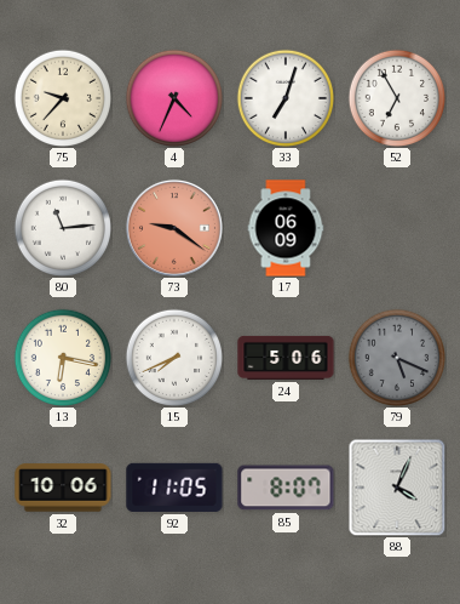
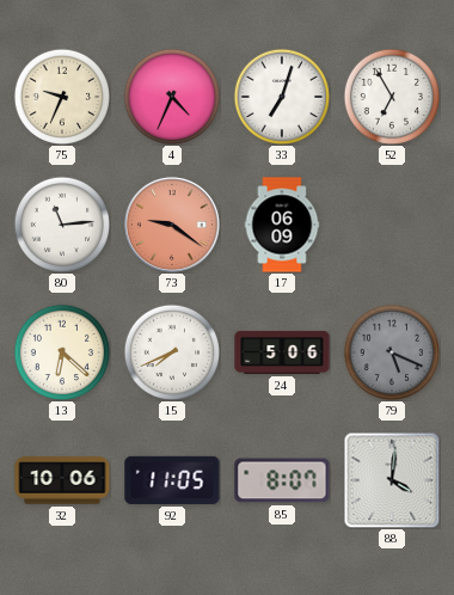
75: 9:37 -> 9:34 (61, 96)
13: 6:17 -> 6:22 (61, 351)
88: 4:04 -> 4:01 (392, 480)
